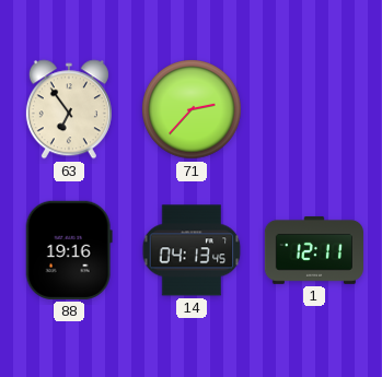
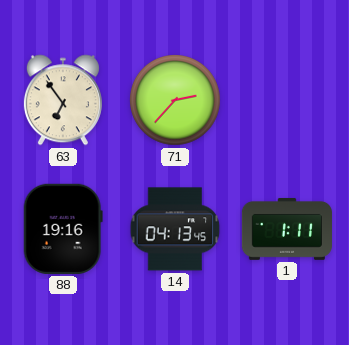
1: 12:11 -> 1:11 (287, 229)
